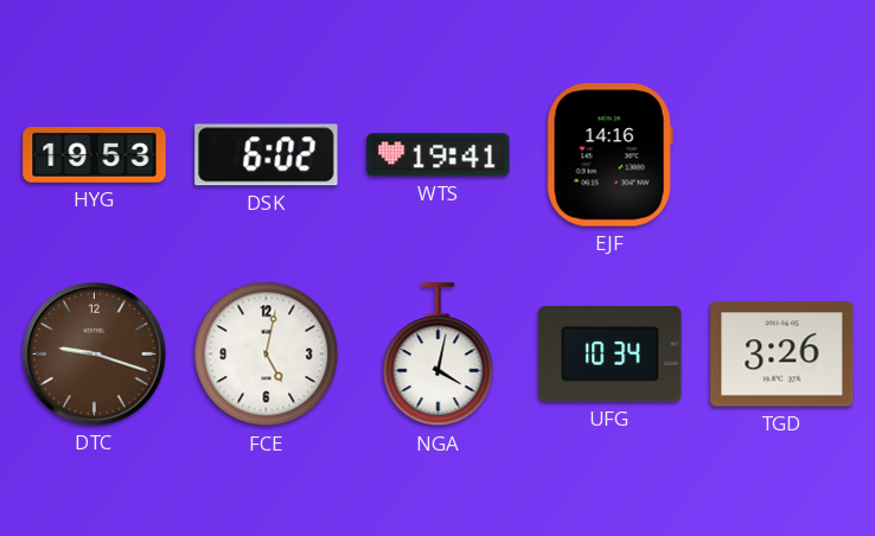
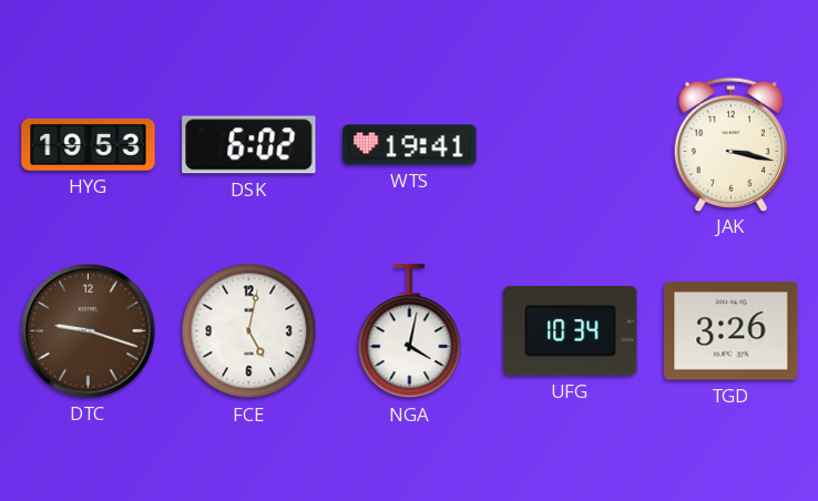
EJF: 14:16 -> none (609, 155)
JAK: none -> 3:17 (730, 144)
